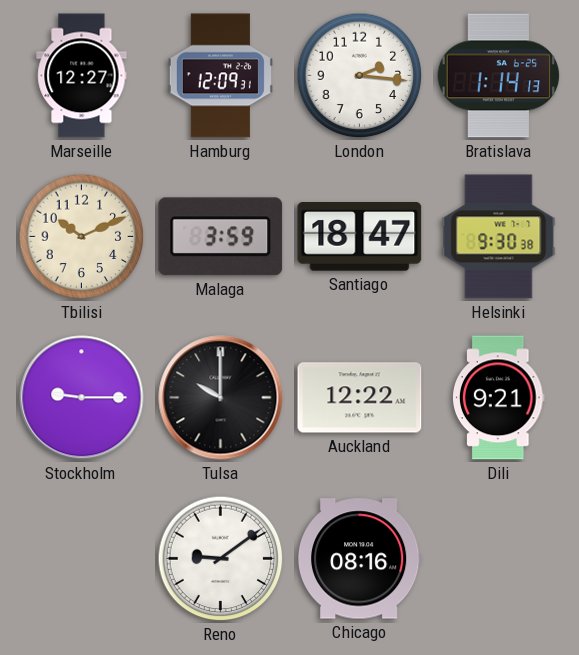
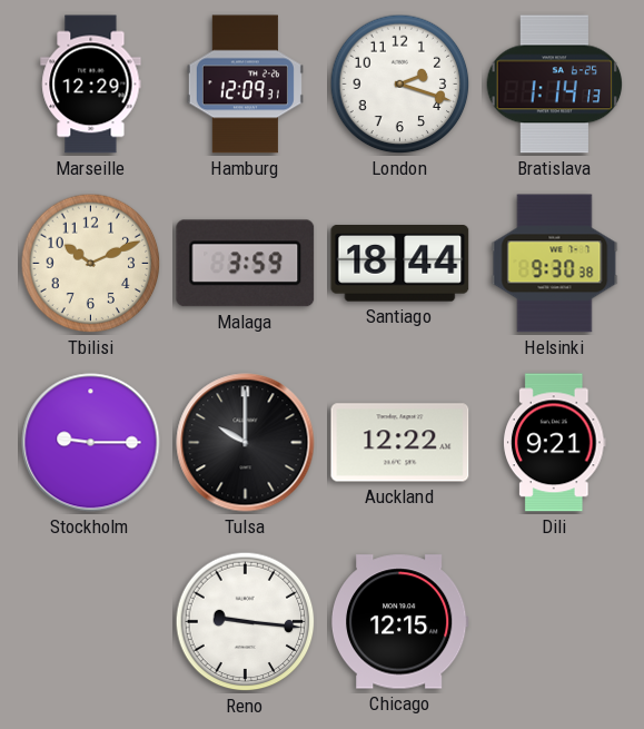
Marseille: 12:27 -> 12:29 (91, 85)
London: 2:16 -> 2:18 (400, 85)
Santiago: 18:47 -> 18:44 (400, 264)
Reno: 9:09 -> 9:16 (246, 622)
Chicago: 08:16 -> 12:15 (399, 622)
